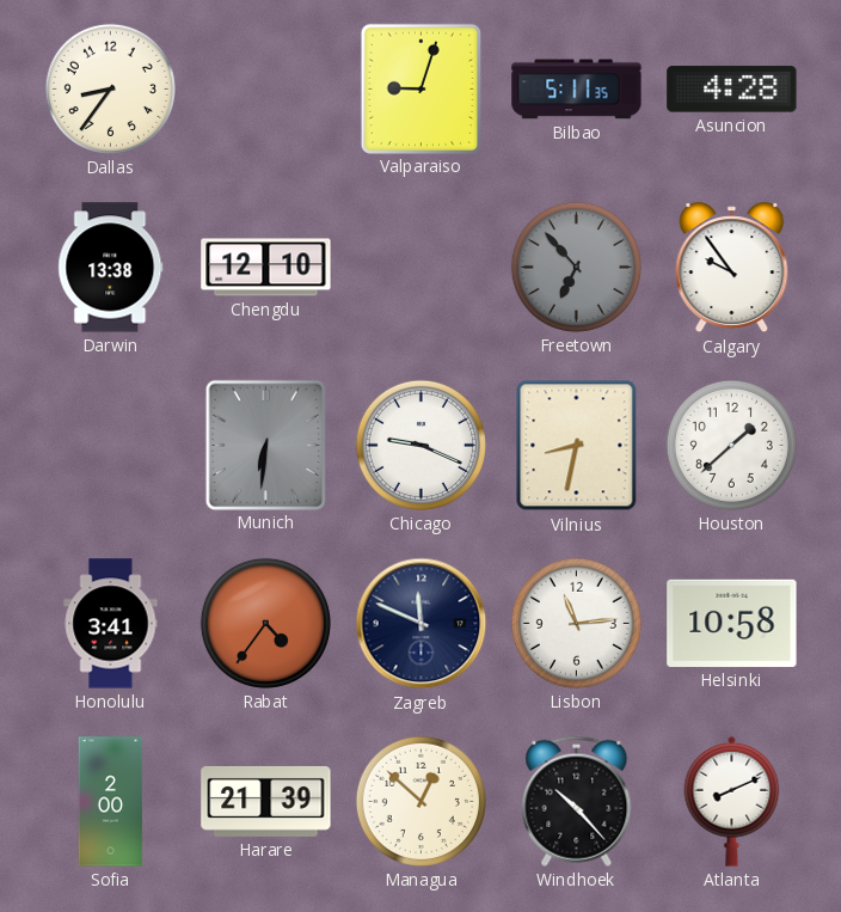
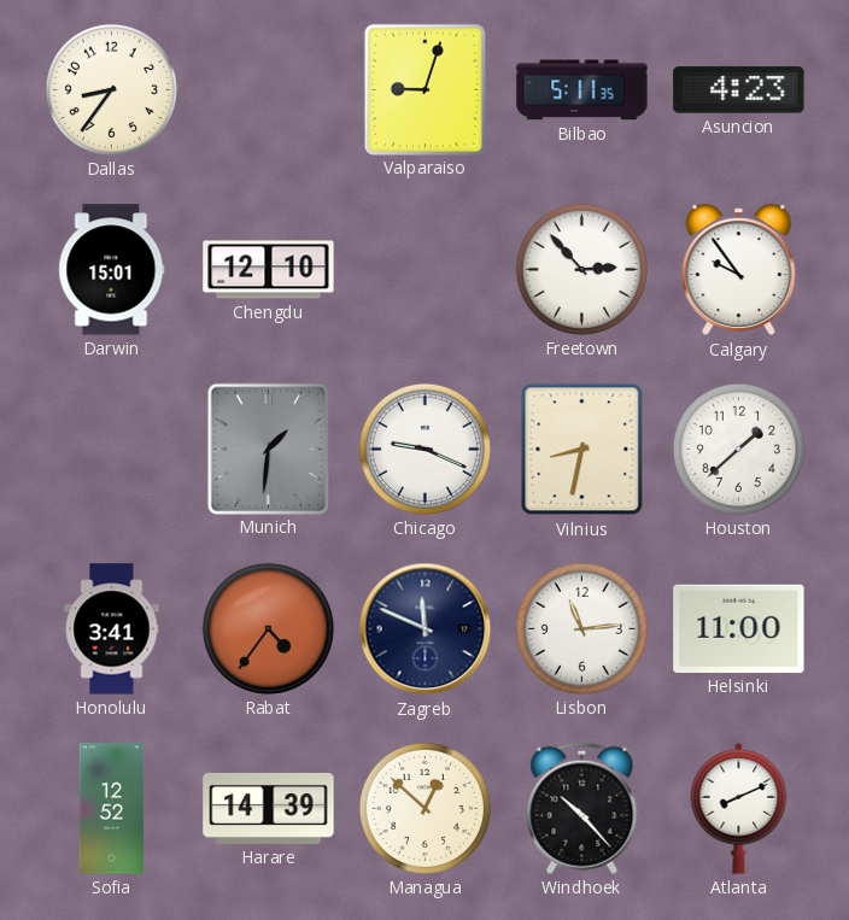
Asuncion: 4:28 -> 4:23 (739, 90)
Darwin: 13:38 -> 15:01 (112, 270)
Freetown: 6:53 -> 2:53 (581, 269)
Freetown dial: grey -> white (581, 269)
Munich: 6:31 -> 1:31 (268, 449)
Helsinki: 10:58 -> 11:00 (739, 628)
Sofia: 2:00 -> 12:52 (112, 809)
Harare: 21:39 -> 14:39 (269, 808)
